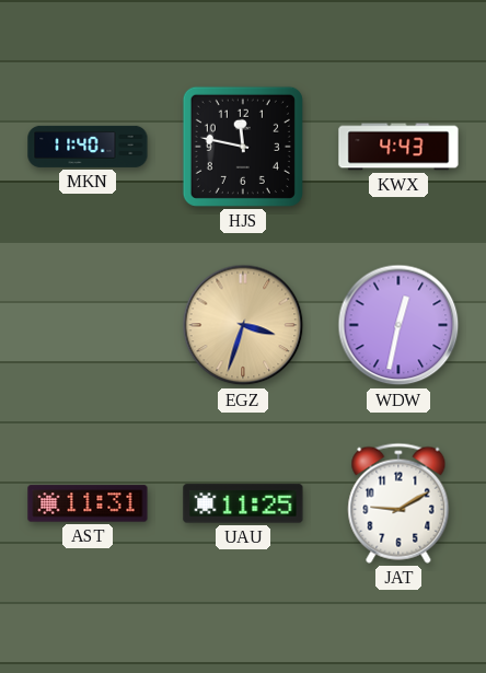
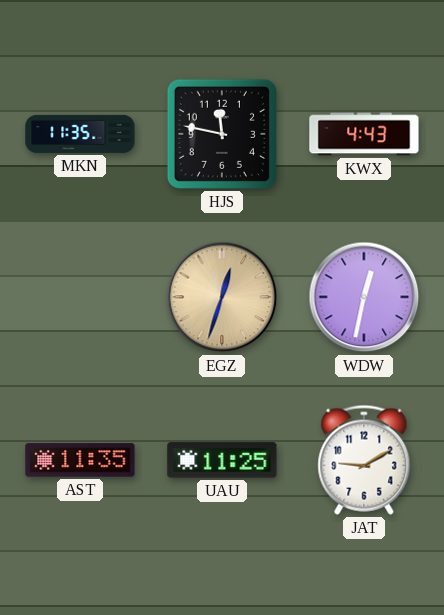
MKN: 11:40 -> 11:35 (80, 134)
EGZ: 3:33 -> 12:33 (222, 297)
AST: 11:31 -> 11:35 (80, 460)
